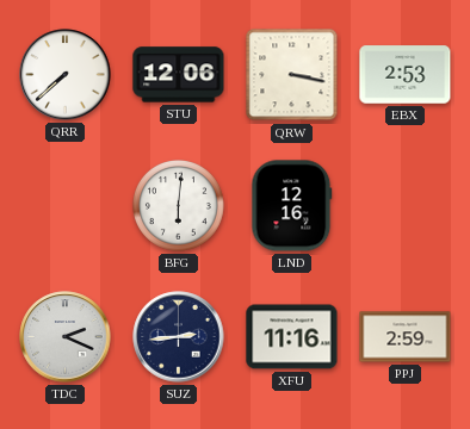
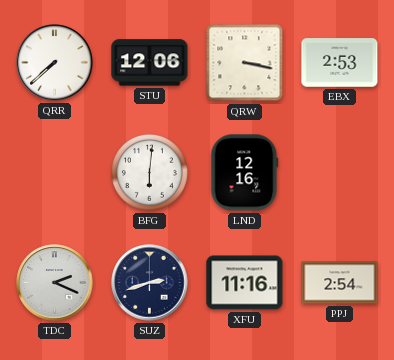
SUZ: 2:44 -> 2:42 (150, 283)
PPJ: 2:59 -> 2:54 (340, 283)
